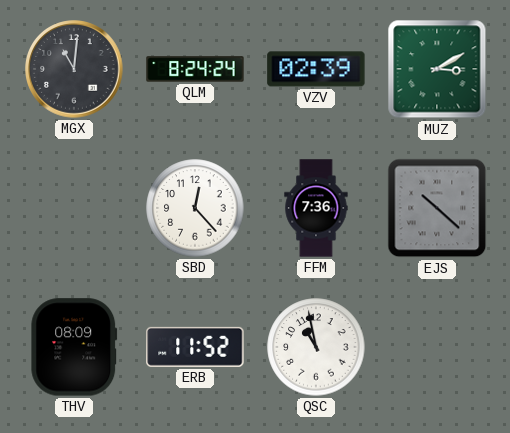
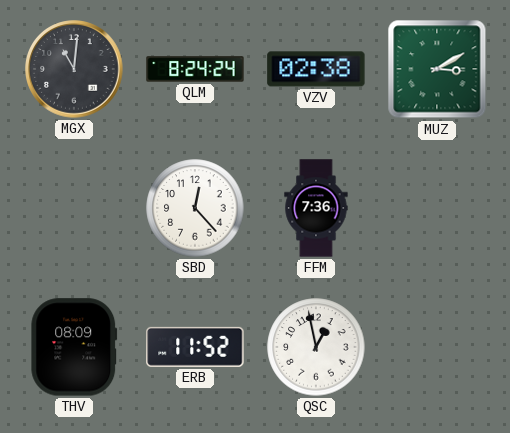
VZV: 02:39 -> 02:38 (316, 69)
EJS: 10:22 -> none (437, 208)
QSC: 10:58 -> 12:58 (316, 347)
